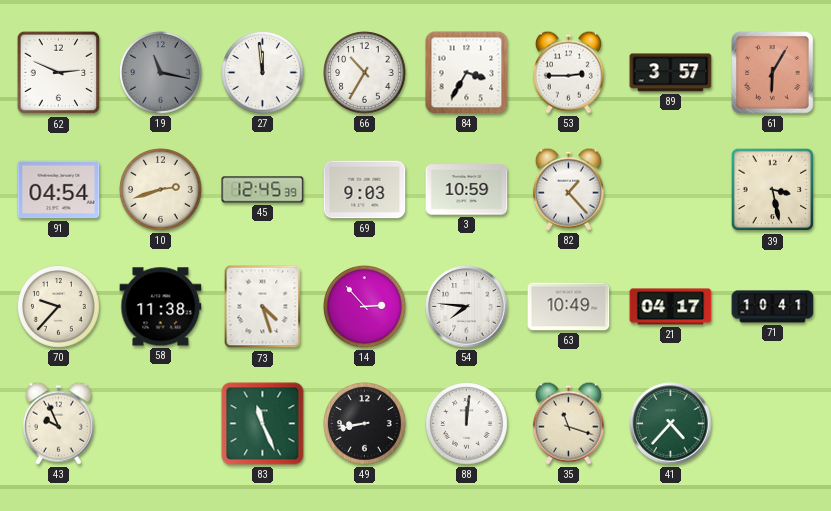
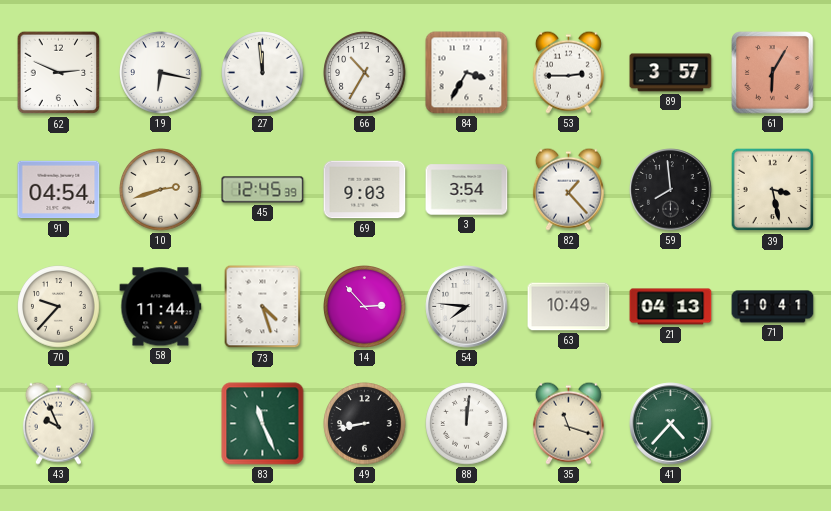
19: 11:17 -> 6:17 (161, 73)
19 dial: grey -> white (161, 73)
3: 10:59 -> 3:54 (467, 190)
59: none -> 7:59 (671, 190)
58: 11:38 -> 11:44 (161, 307)
21: 04:17 -> 04:13 (671, 307)
